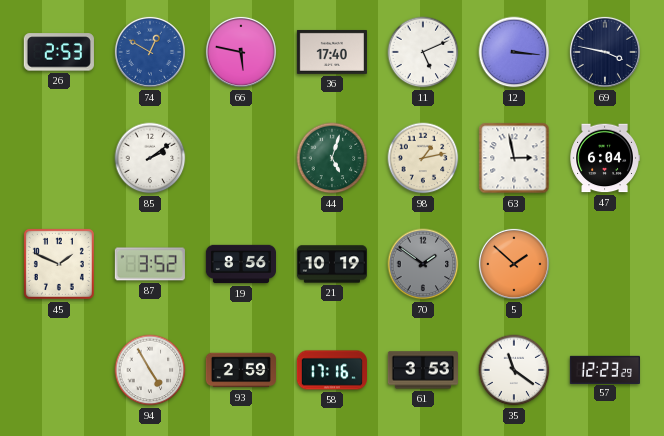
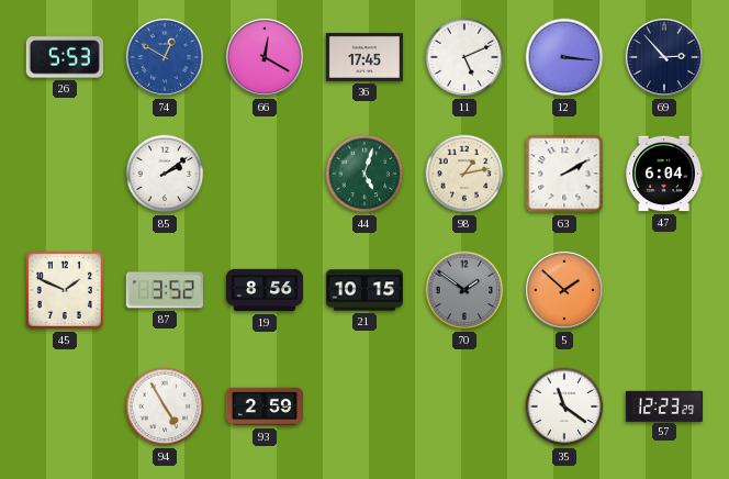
26: 2:53 -> 5:53 (65, 57)
66: 5:47 -> 12:20 (265, 57)
36: 17:40 -> 17:45 (365, 57)
69: 3:47 -> 2:53 (664, 57)
63: 2:58 -> 2:10 (564, 174)
21: 10:19 -> 10:15 (363, 290)
58: 17:16 -> none (332, 370)
61: 3:53 -> none (423, 370)
